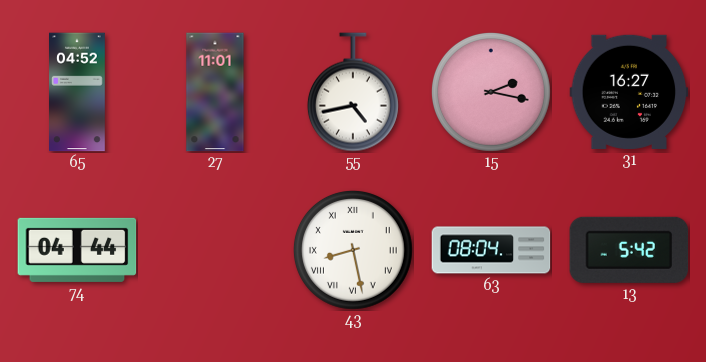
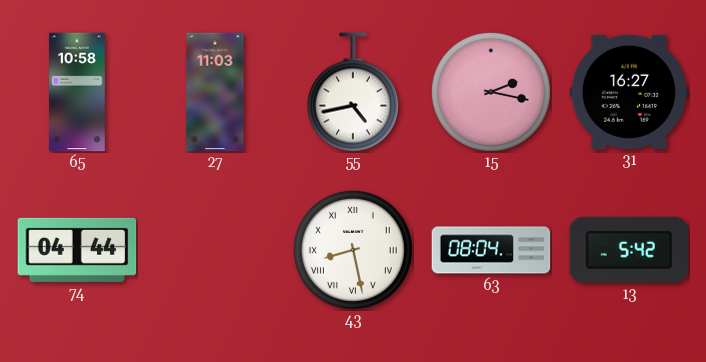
65: 04:52 -> 10:58 (77, 92)
27: 11:01 -> 11:03 (215, 92)
